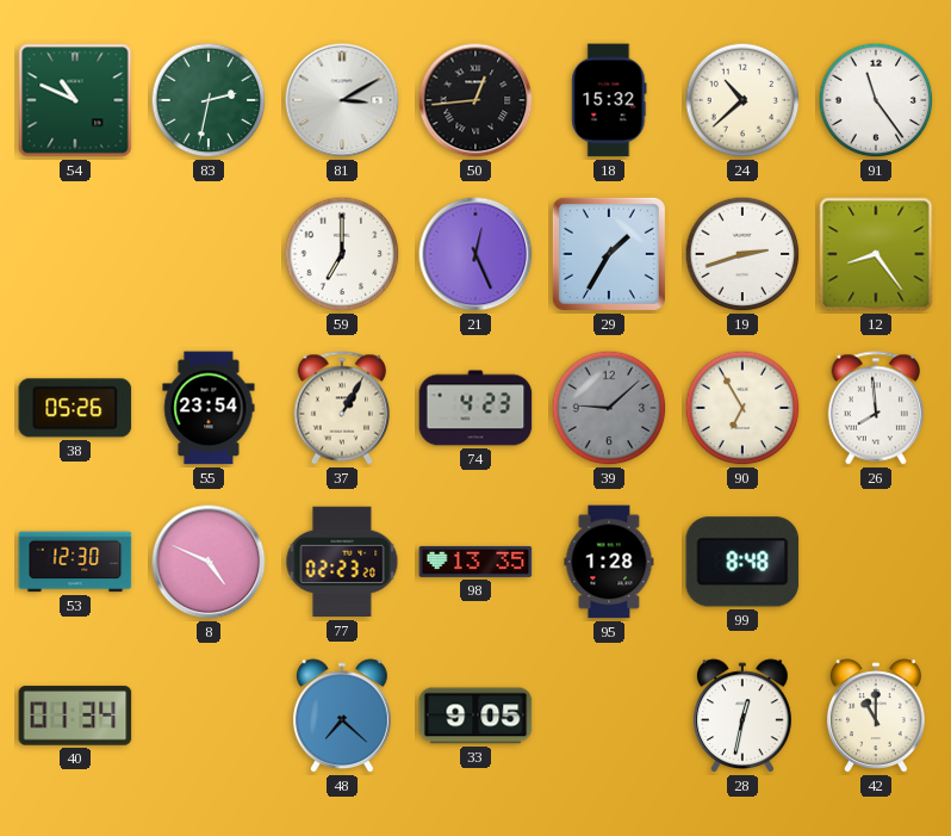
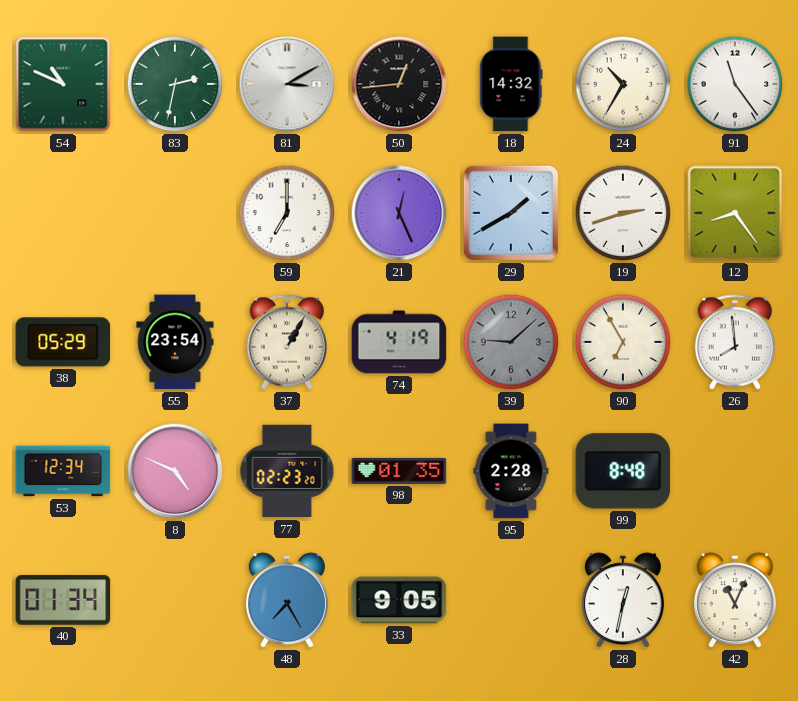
18: 15:32 -> 14:32 (511, 84)
24: 10:38 -> 10:35 (623, 84)
29: 1:35 -> 1:40 (511, 213)
38: 05:26 -> 05:29 (63, 342)
74: 4:23 -> 4:19 (399, 342)
53: 12:30 -> 12:34 (63, 471)
98: 13:35 -> 01:35 (399, 471)
95: 1:28 -> 2:28 (511, 471)
48: 7:22 -> 7:25 (287, 601)
42: 11:00 -> 11:04 (735, 601)
